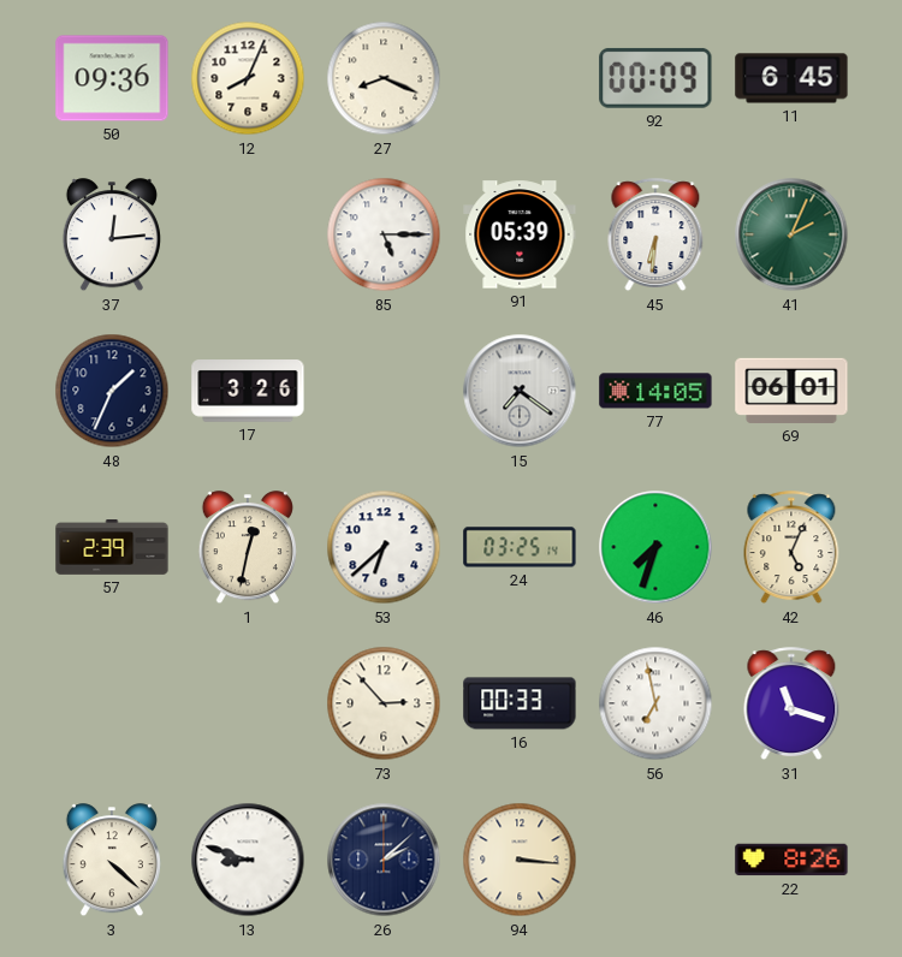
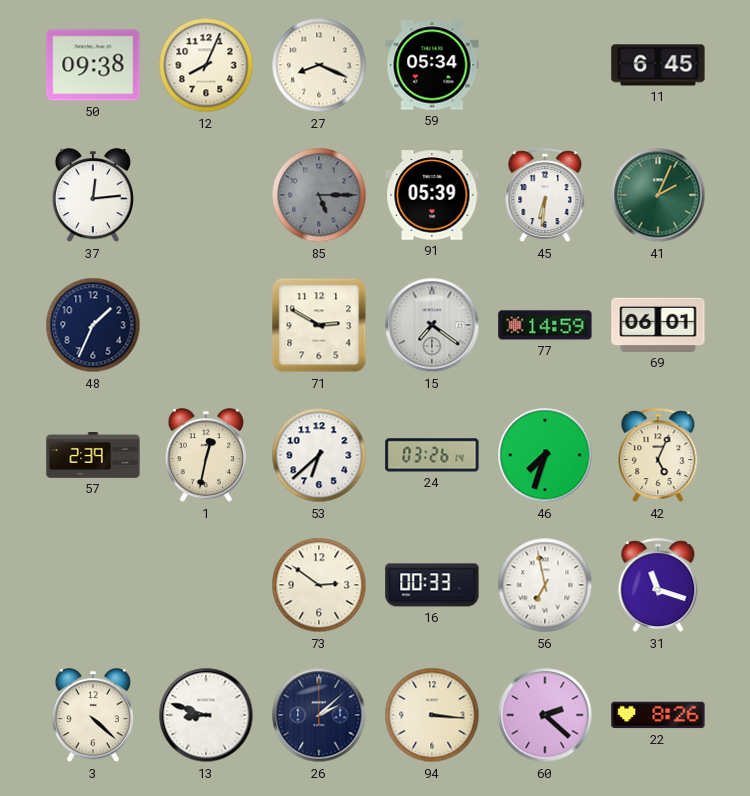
50: 09:36 -> 09:38 (93, 65)
59: none -> 05:34 (432, 65)
92: 00:09 -> none (655, 78)
85 dial: white -> grey (319, 195)
17: 3:26 -> none (248, 391)
71: none -> 2:50 (319, 325)
77: 14:05 -> 14:59 (545, 325)
24: 03:25 -> 03:26 (432, 455)
73: 2:53 -> 2:51 (319, 585)
60: none -> 2:22 (545, 715)
